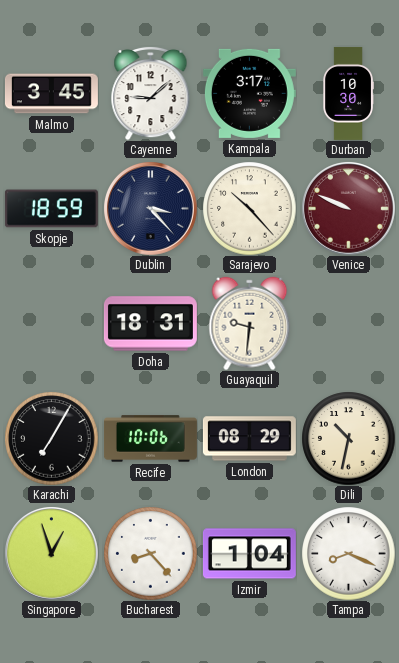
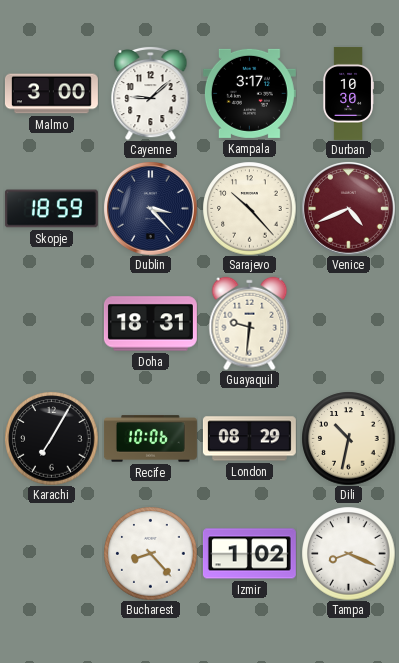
Malmo: 3:45 -> 3:00 (51, 94)
Venice: 9:49 -> 4:41 (349, 209)
Singapore: 12:57 -> none (52, 554)
Izmir: 1:04 -> 1:02 (249, 554)
